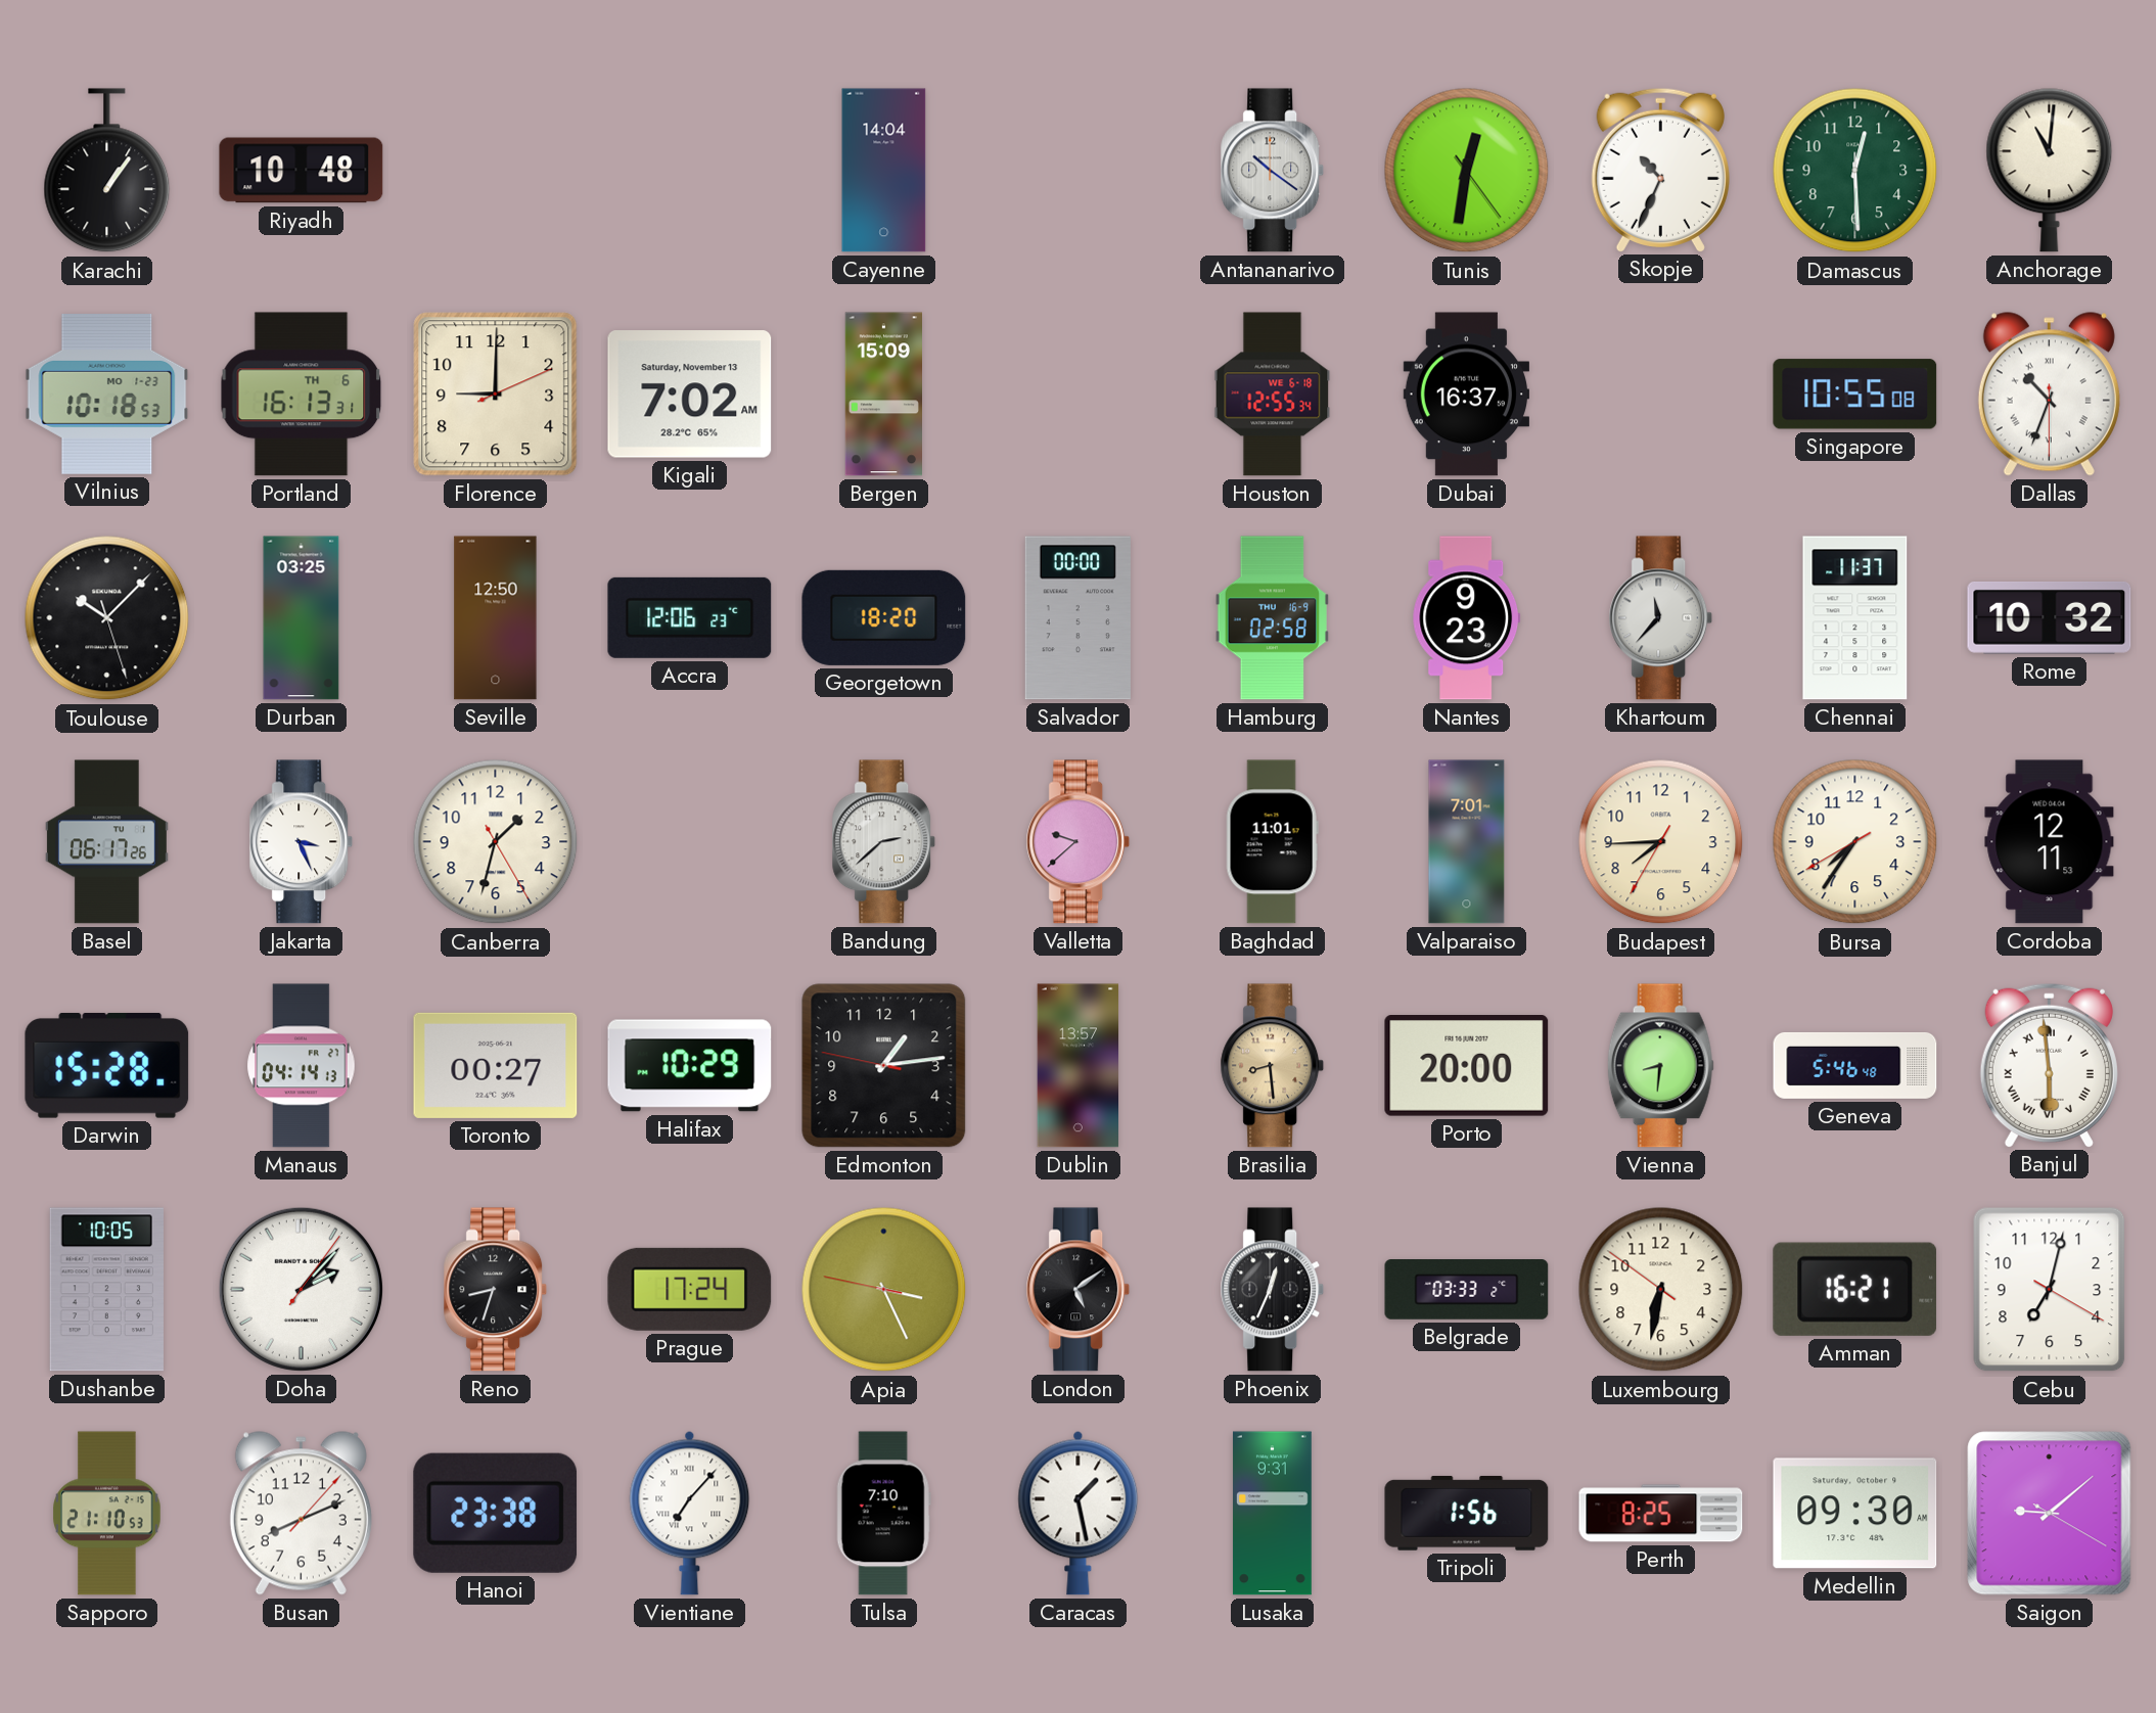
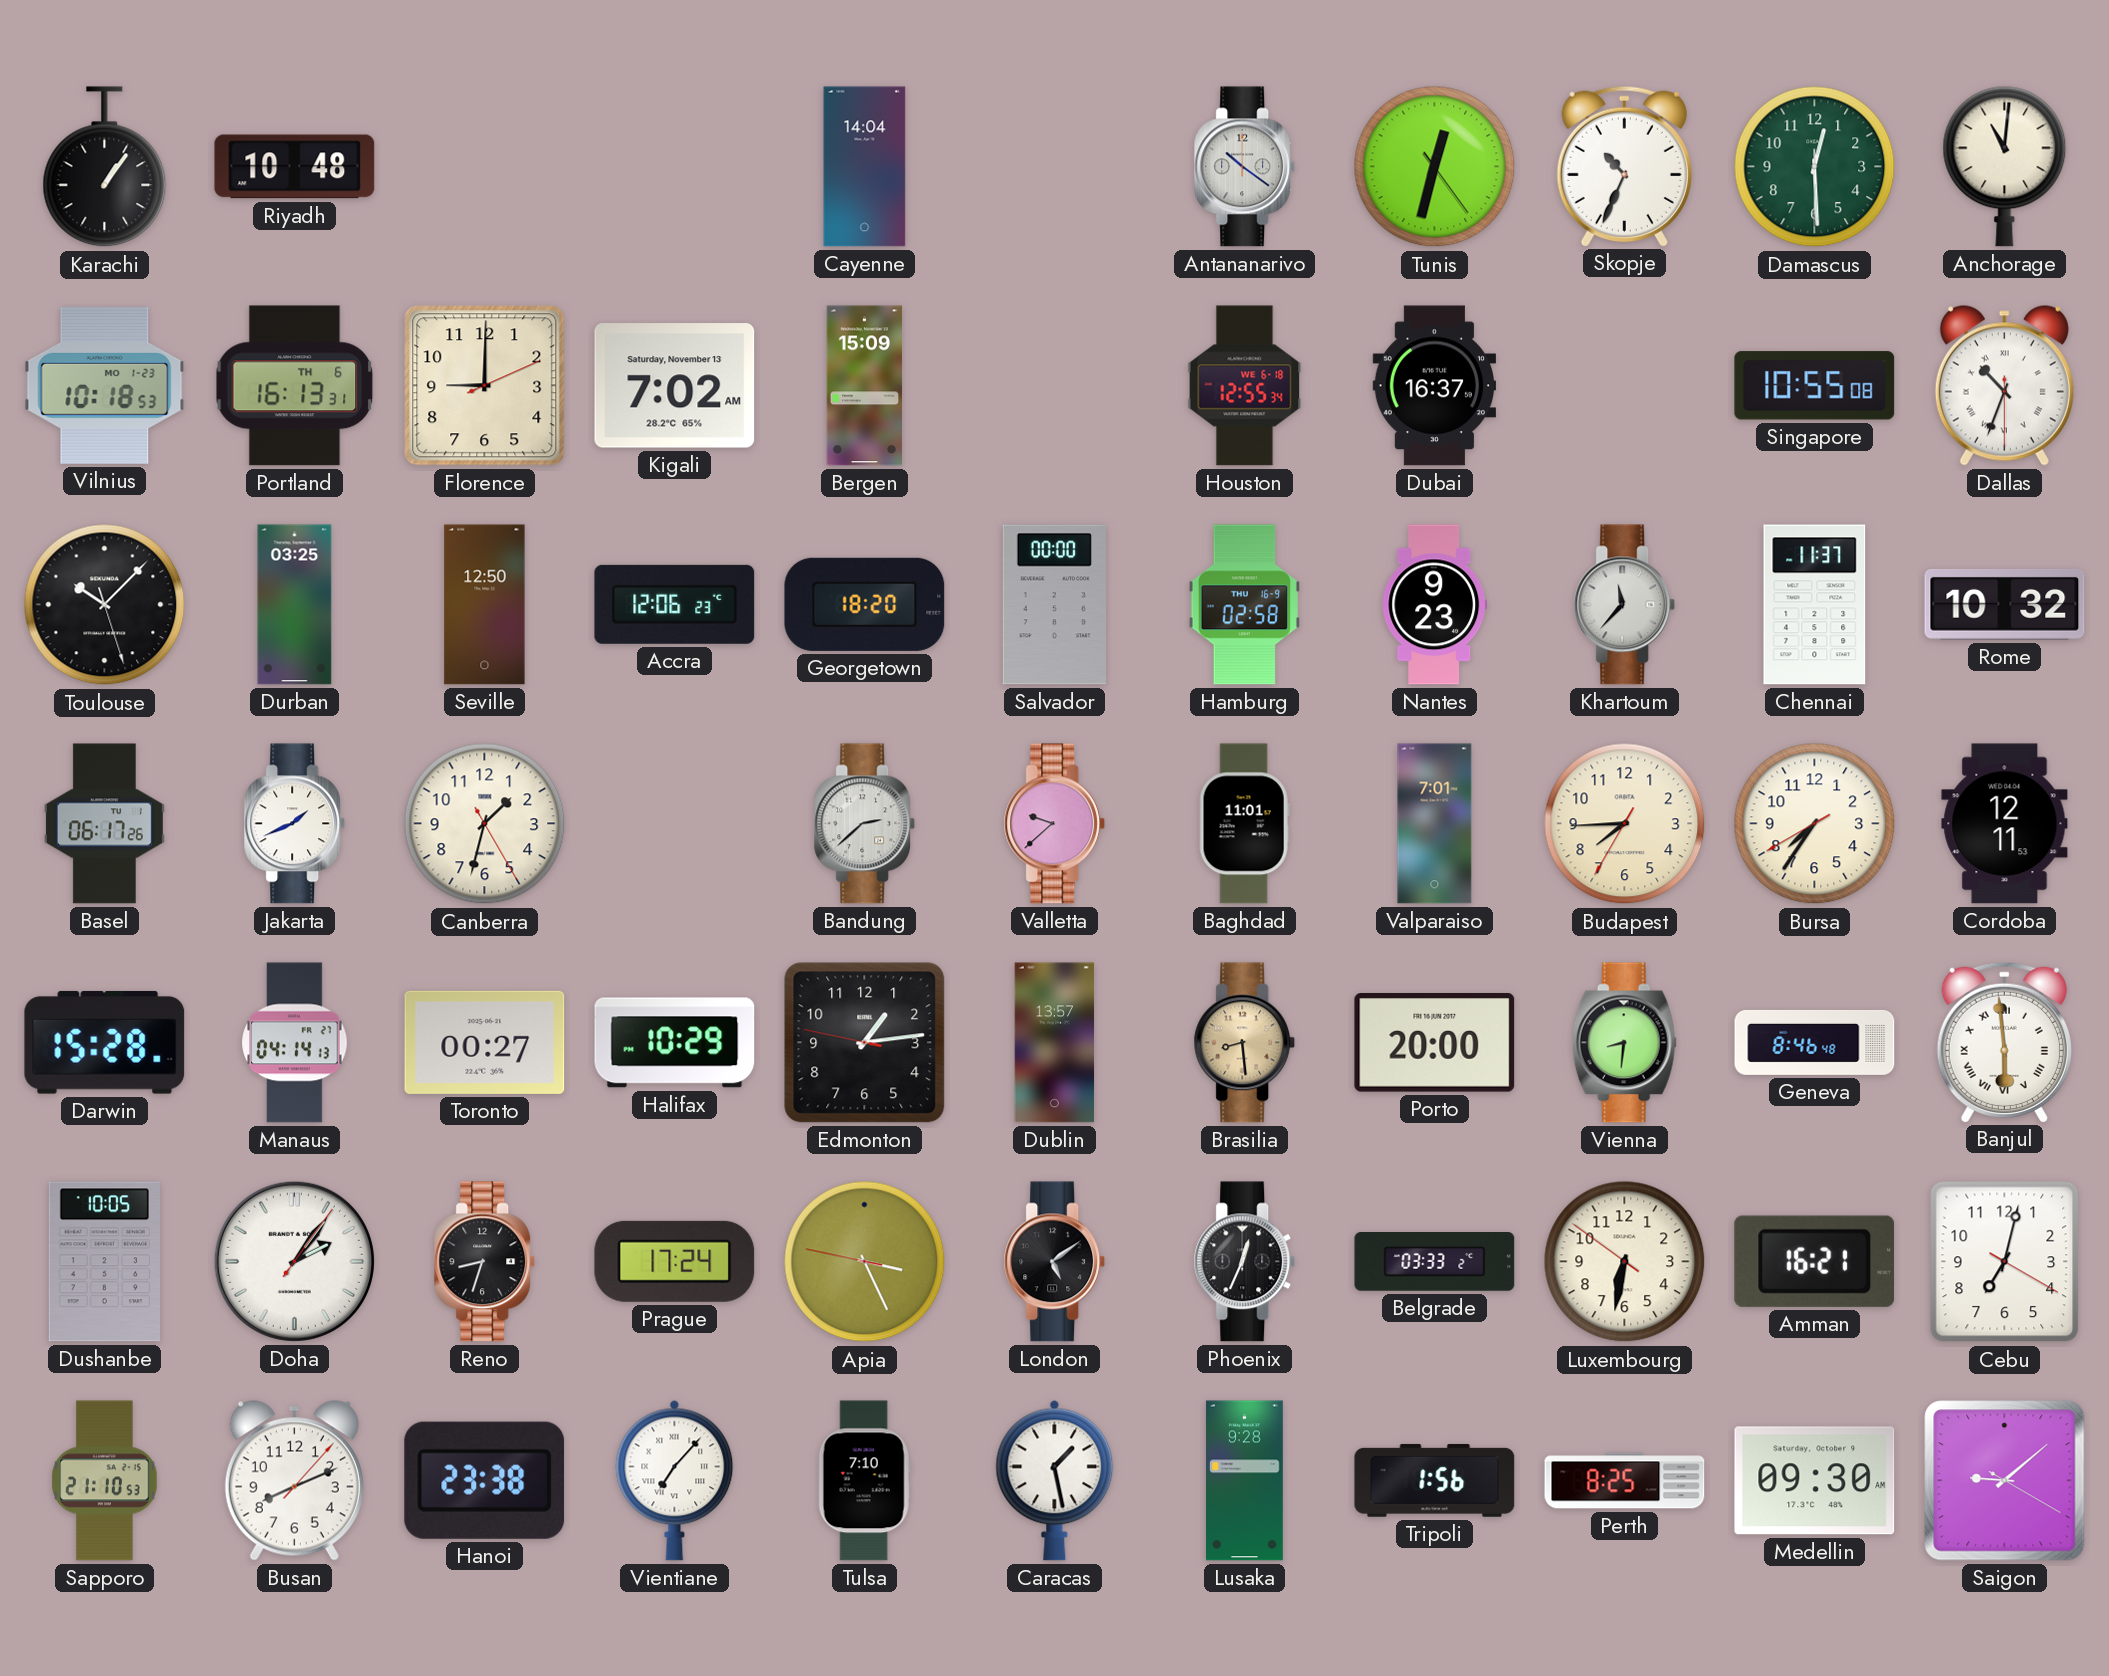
Tunis: 12:31 -> 12:32 (1435, 167)
Jakarta: 3:26 -> 1:41 (295, 824)
Geneva: 5:46 -> 8:46 (1815, 1042)
Doha: 2:07 -> 2:06 (294, 1261)
Lusaka: 9:31 -> 9:28 (1244, 1481)
